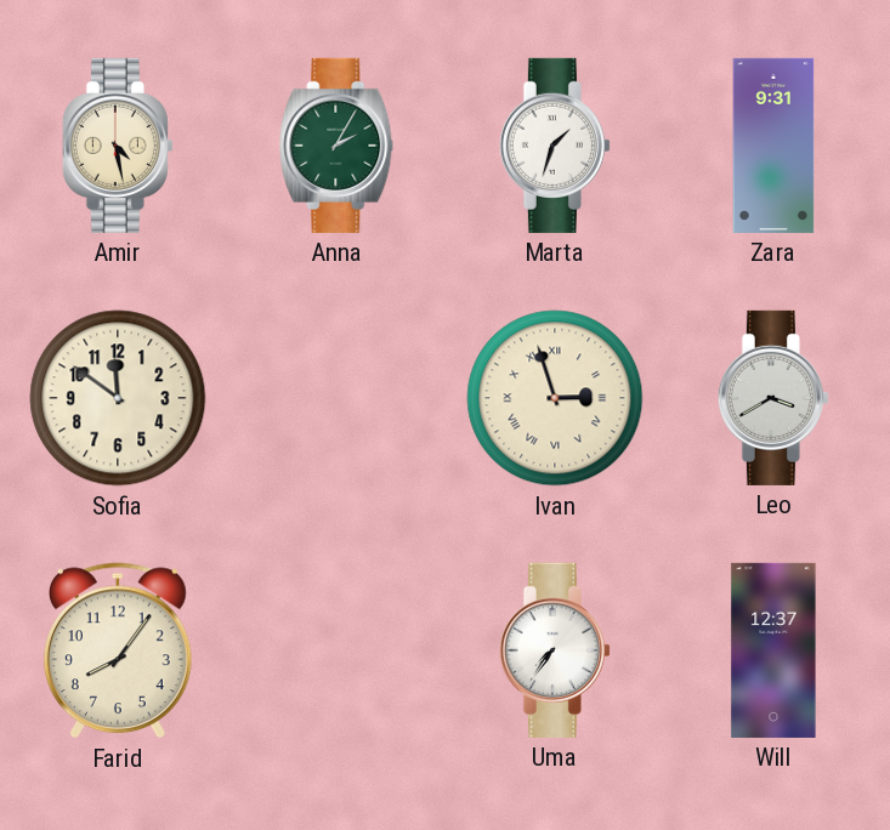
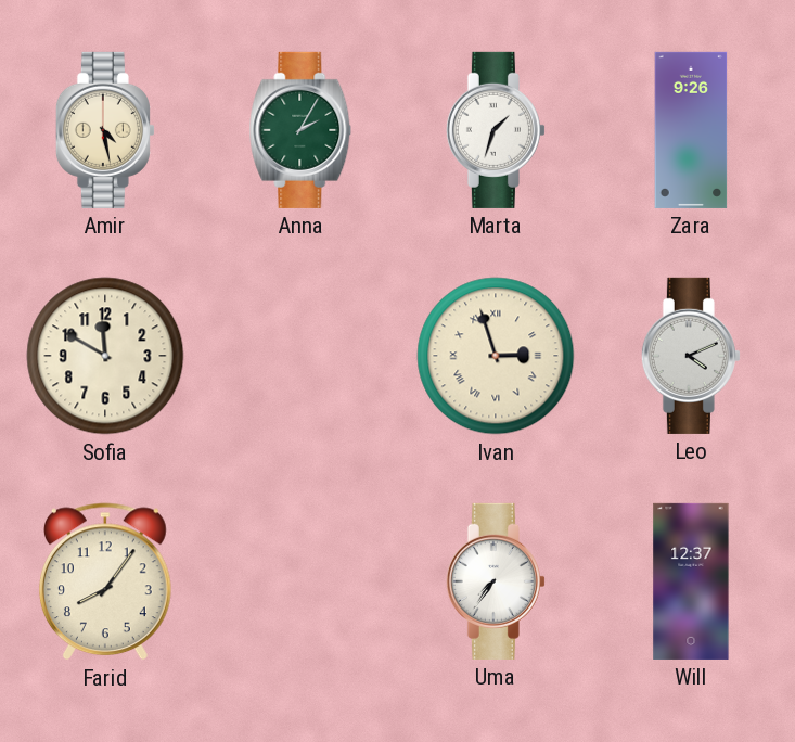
Zara: 9:31 -> 9:26 (691, 130)
Sofia: 11:51 -> 11:50 (105, 356)
Leo: 3:40 -> 4:11 (691, 356)
